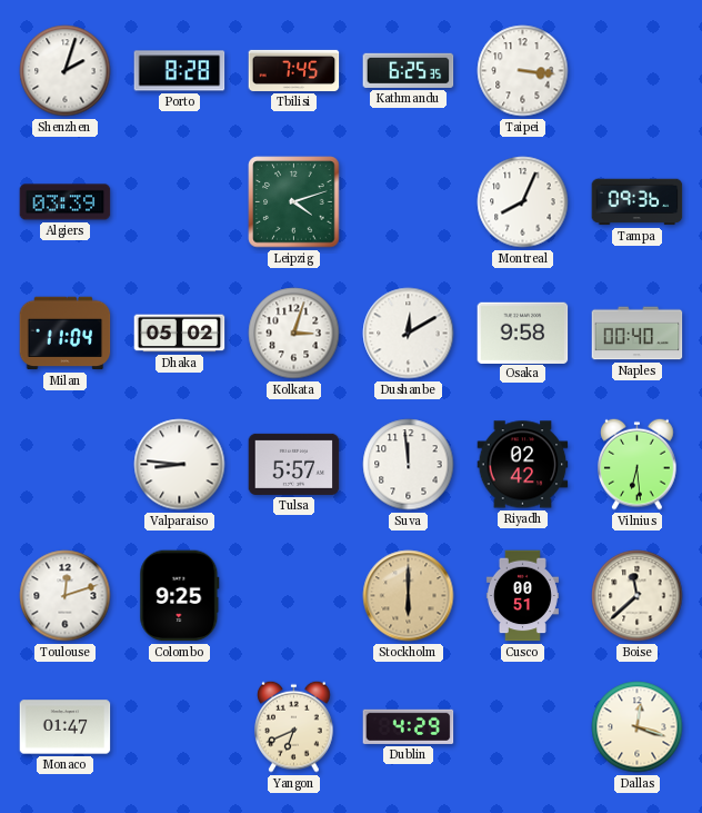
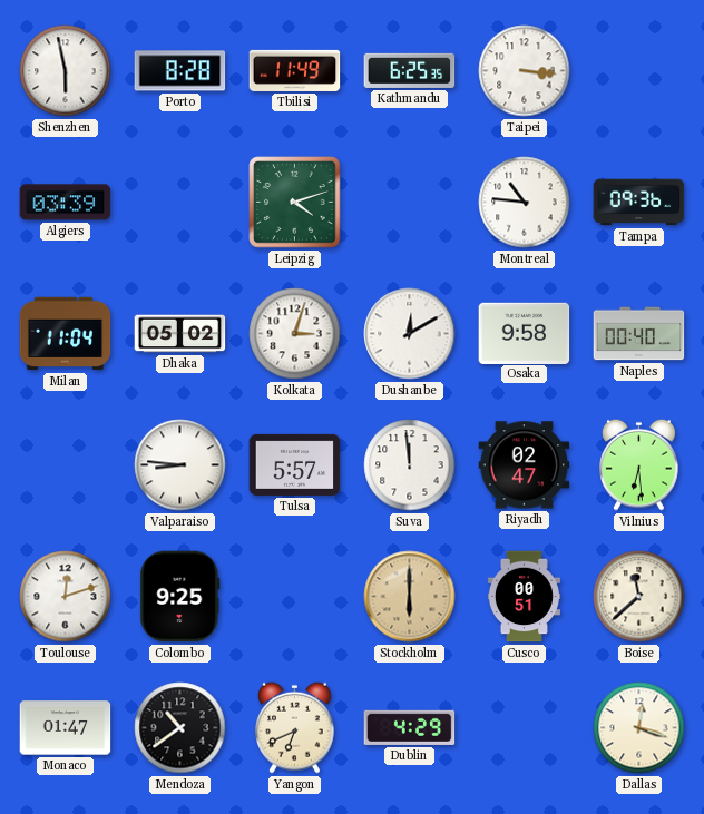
Shenzhen: 2:03 -> 5:58 (66, 71)
Tbilisi: 7:45 -> 11:49 (295, 70)
Montreal: 8:04 -> 10:46 (525, 203)
Riyadh: 02:42 -> 02:47 (525, 465)
Mendoza: none -> 10:39 (180, 728)
